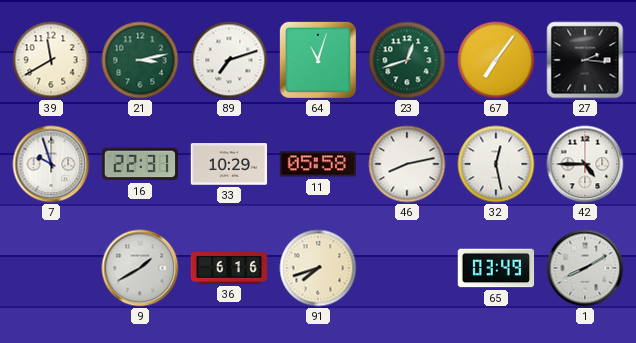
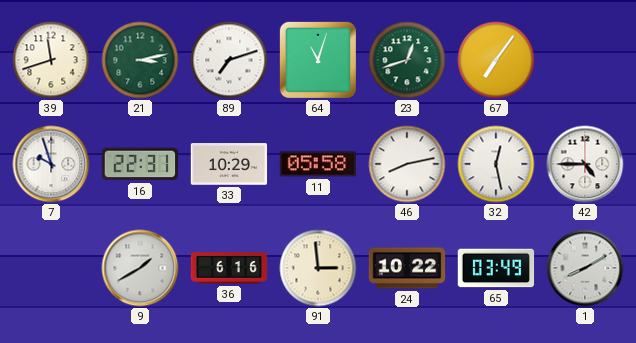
39: 11:40 -> 11:42 (51, 60)
27: 2:16 -> none (585, 60)
91: 7:42 -> 2:59 (318, 268)
24: none -> 10:22 (407, 268)
